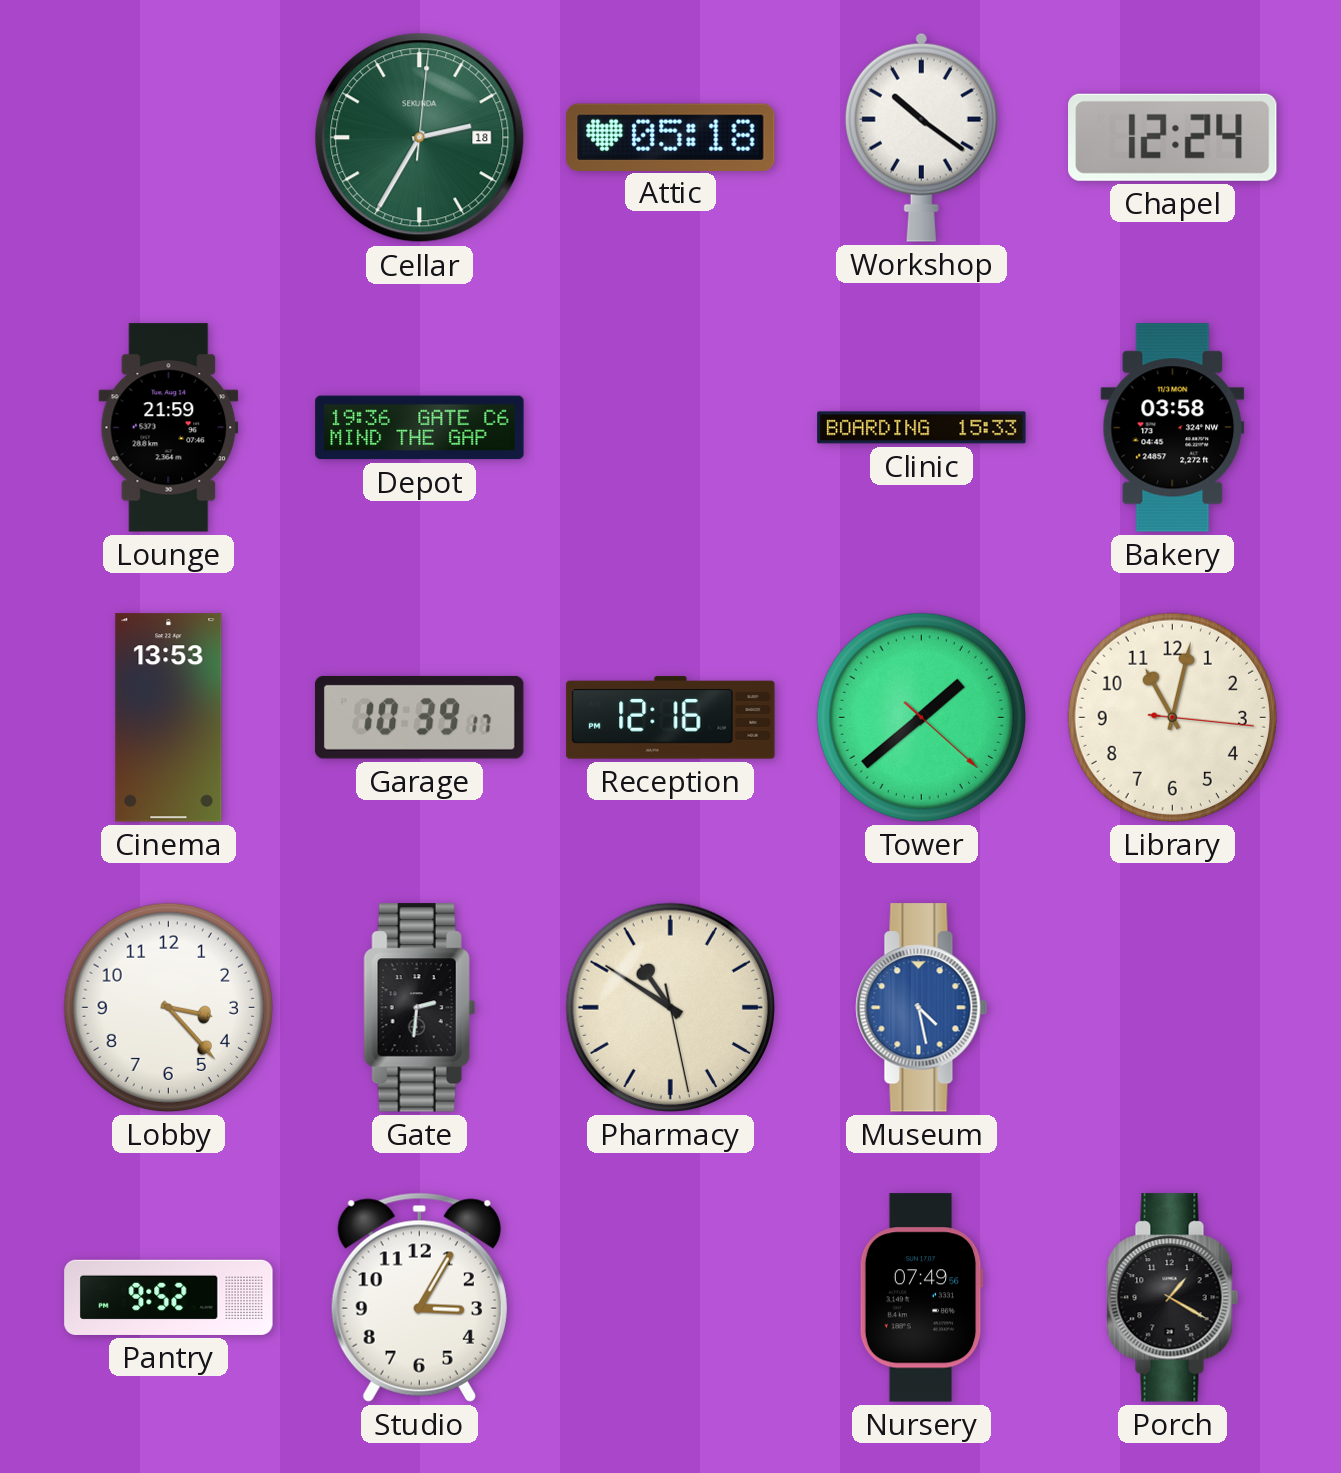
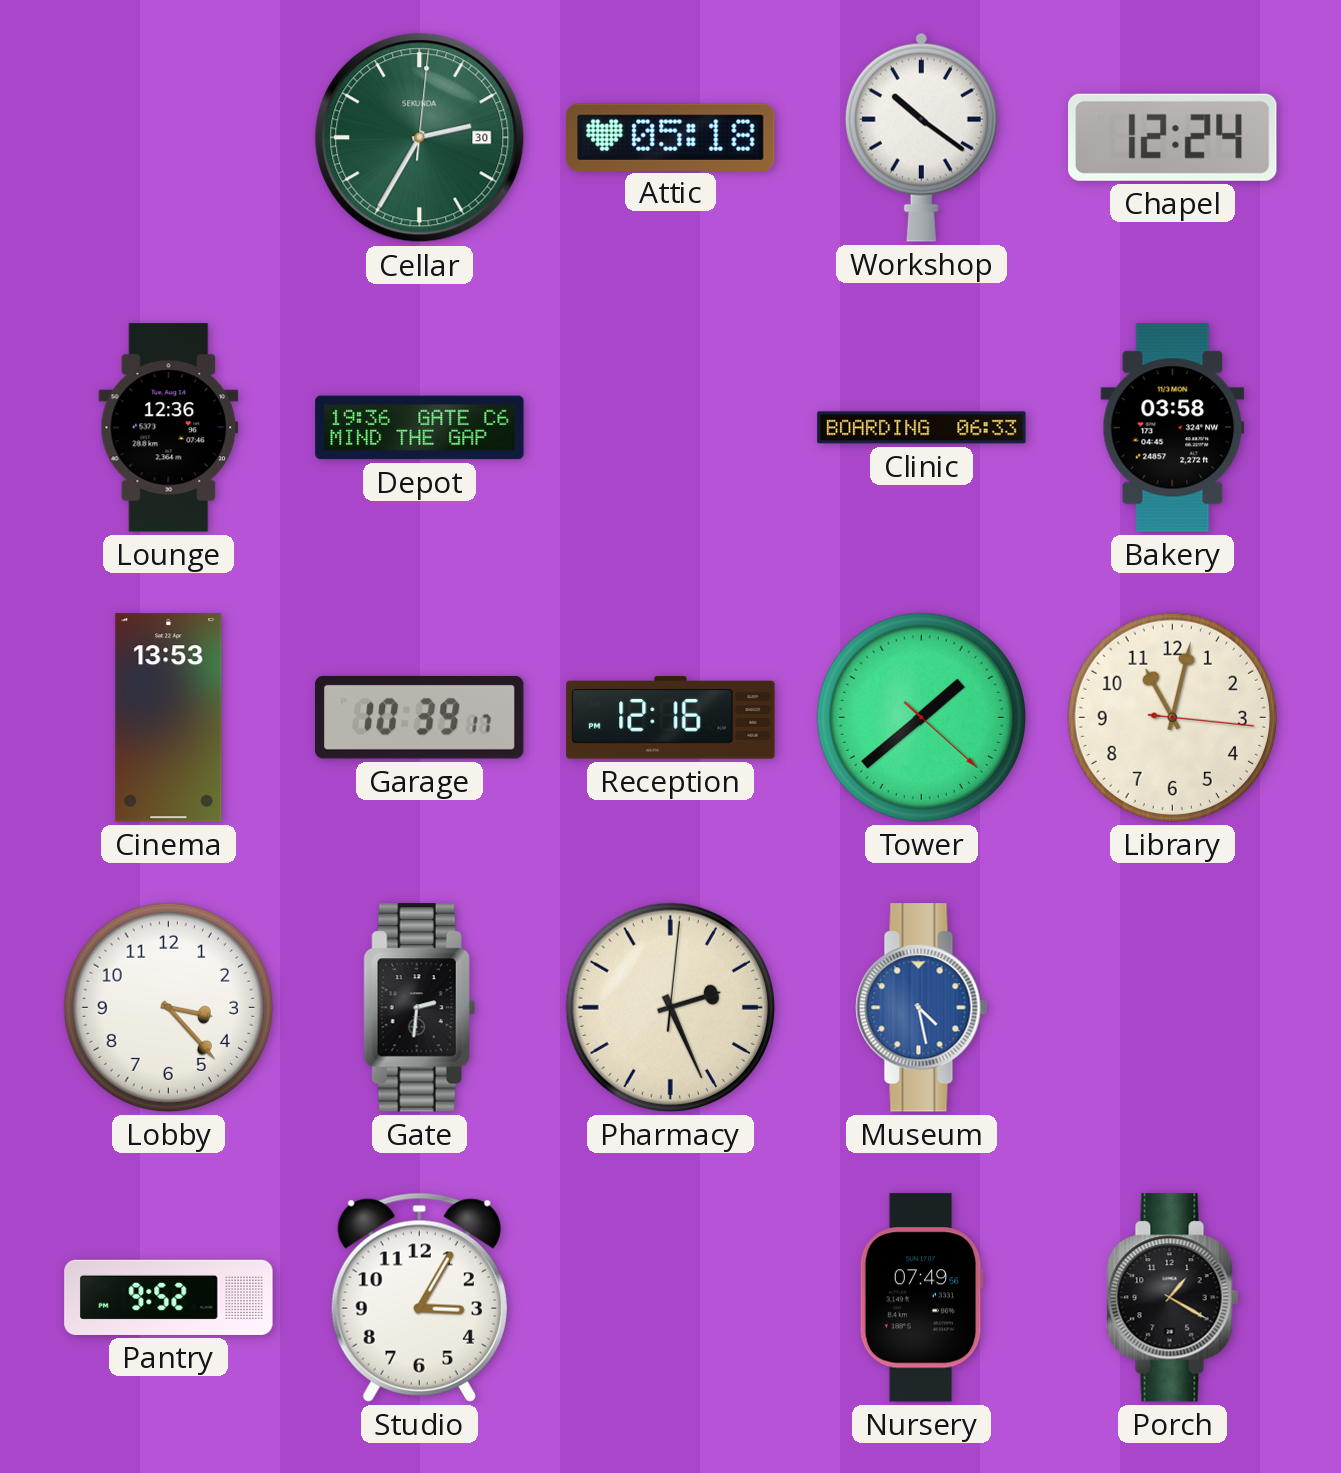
Cellar date: 18 -> 30 (420, 138)
Lounge: 21:59 -> 12:36 (169, 428)
Clinic: 15:33 -> 06:33 (922, 428)
Pharmacy: 10:50 -> 2:26 (670, 1007)
